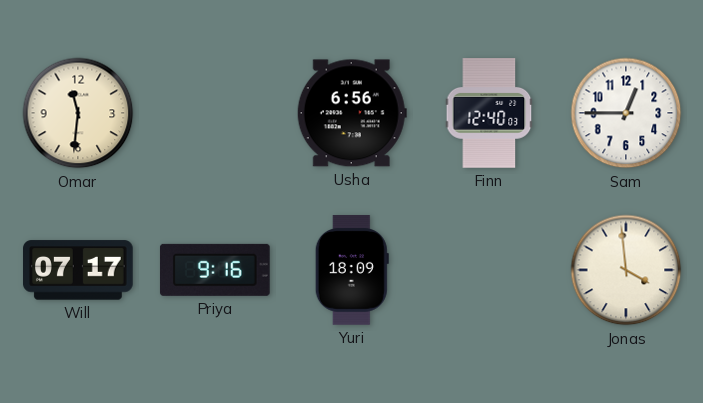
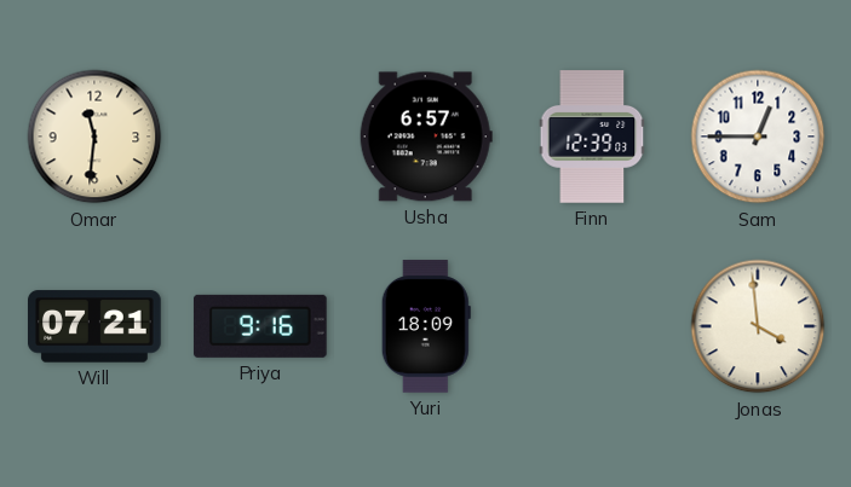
Usha: 6:56 -> 6:57 (426, 137)
Finn: 12:40 -> 12:39 (592, 137)
Will: 07:17 -> 07:21 (94, 326)
